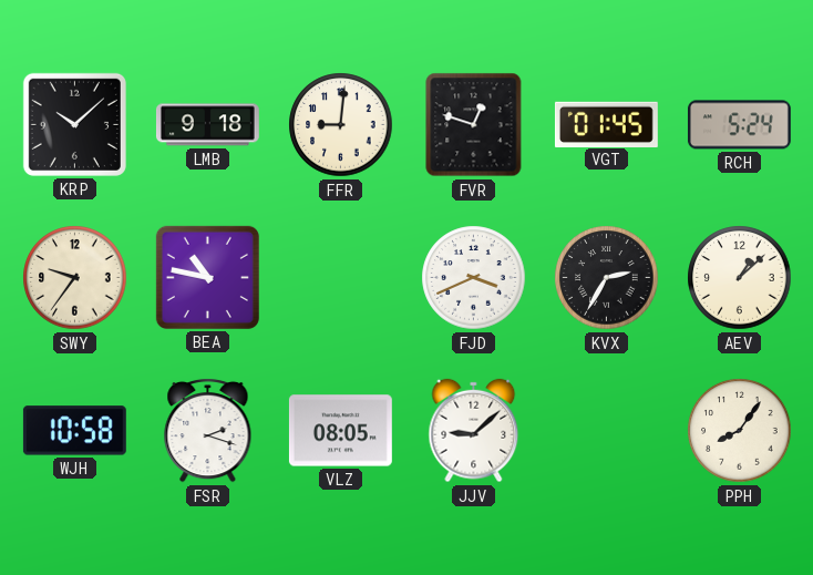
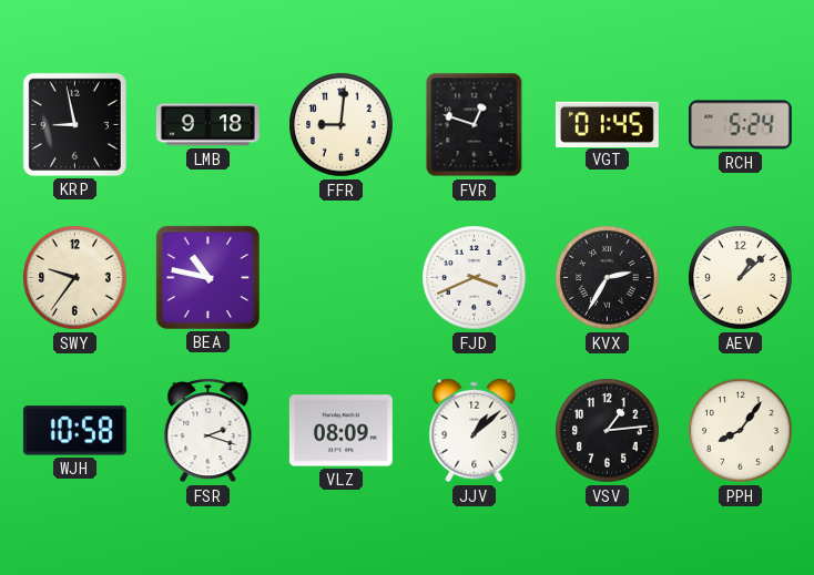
KRP: 10:08 -> 8:58 (74, 124)
VLZ: 08:05 -> 08:09 (340, 431)
JJV: 9:08 -> 1:08 (475, 431)
VSV: none -> 1:14 (608, 431)
